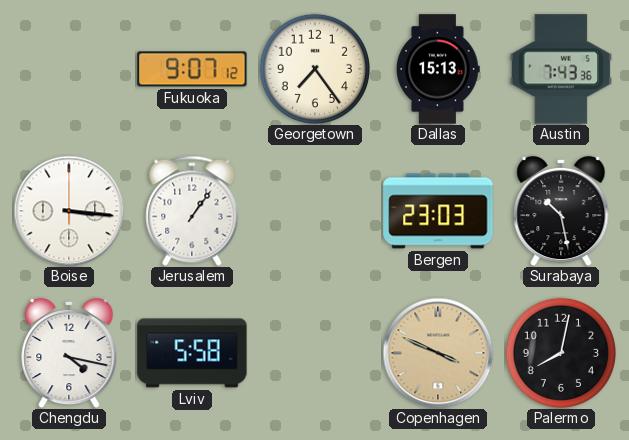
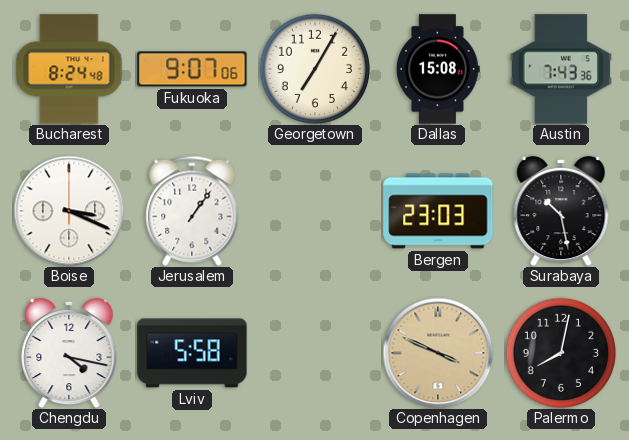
Bucharest: none -> 8:24 (69, 69)
Fukuoka: 9:07:12 -> 9:07:06 (192, 69)
Georgetown: 7:24 -> 7:05 (314, 68)
Dallas: 15:13 -> 15:08 (439, 69)
Boise: 3:16 -> 3:19 (69, 211)
